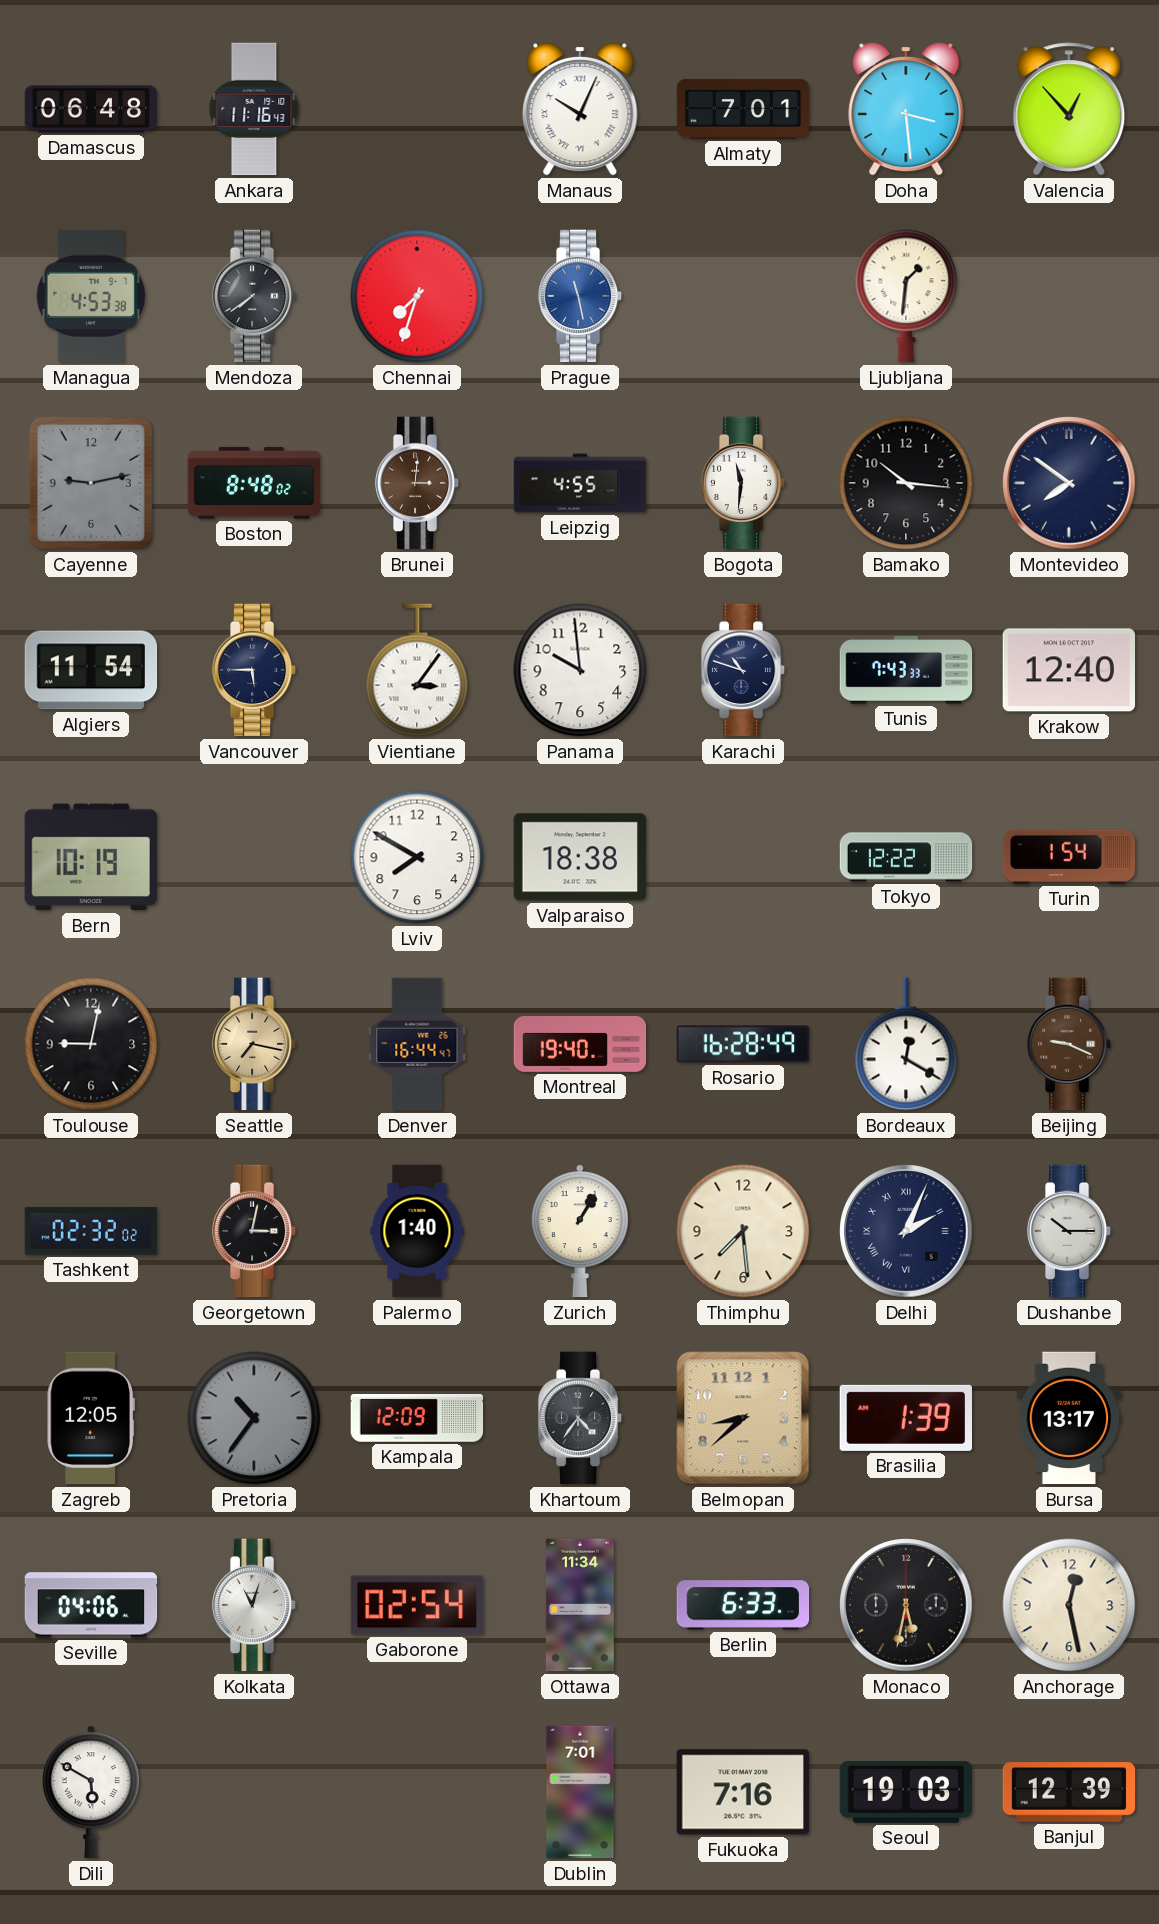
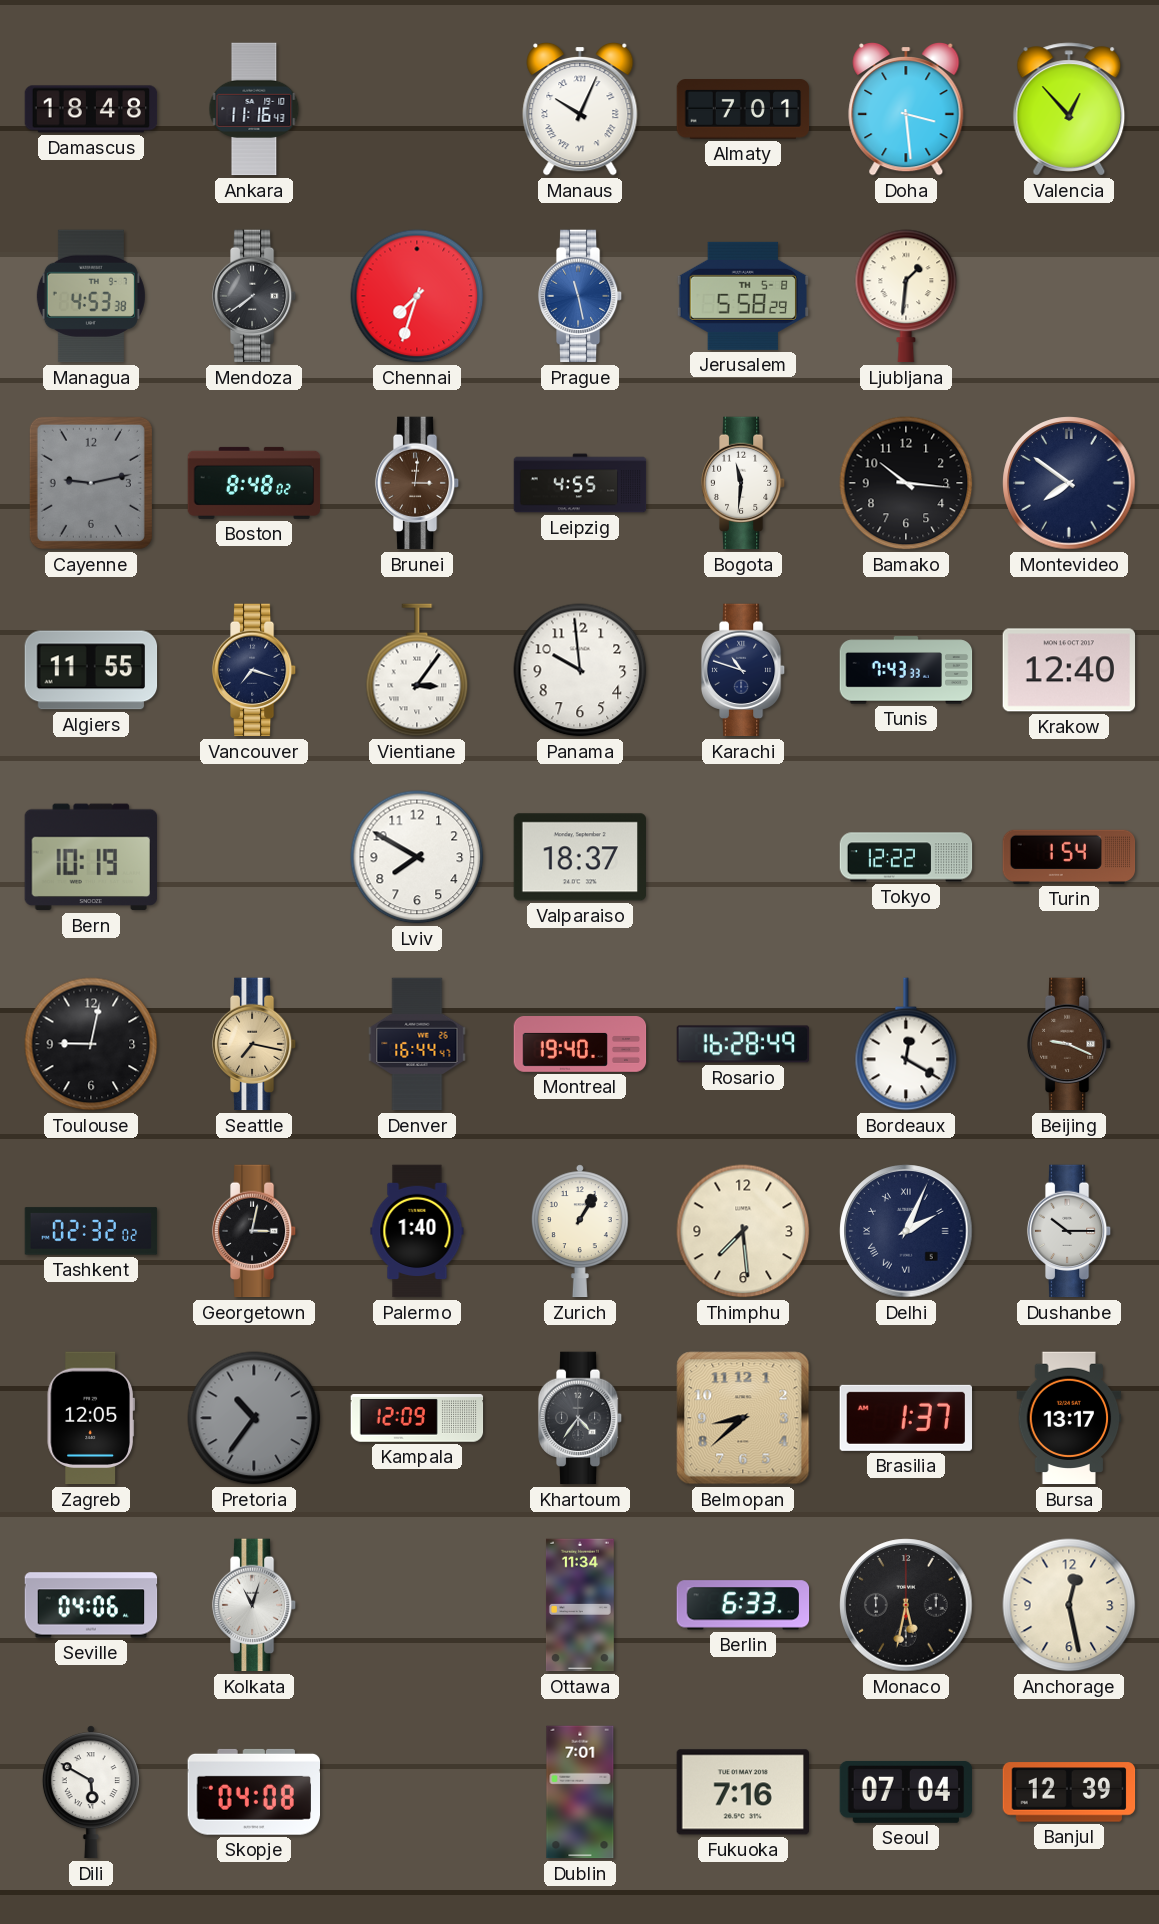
Damascus: 06:48 -> 18:48 (91, 109)
Jerusalem: none -> 5:58 (742, 296)
Algiers: 11:54 -> 11:55 (91, 670)
Vancouver: 5:45 -> 7:18 (254, 670)
Valparaiso: 18:38 -> 18:37 (580, 857)
Brasilia: 1:39 -> 1:37 (905, 1418)
Gaborone: 02:54 -> none (417, 1605)
Skopje: none -> 04:08 (253, 1792)
Seoul: 19:03 -> 07:04 (906, 1792)
